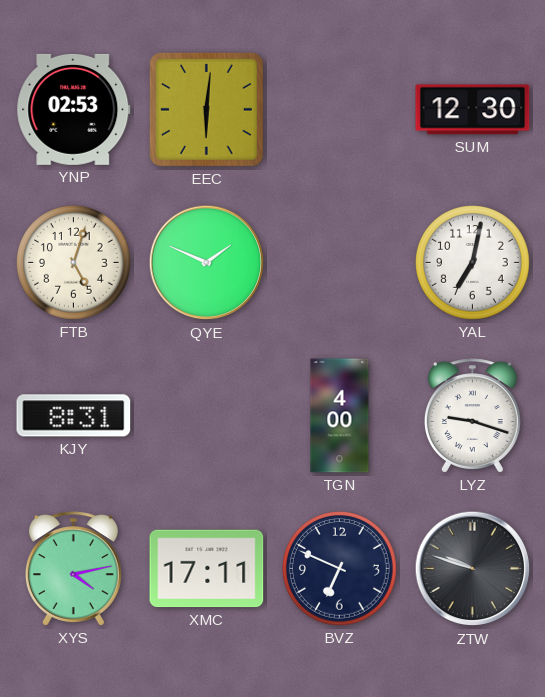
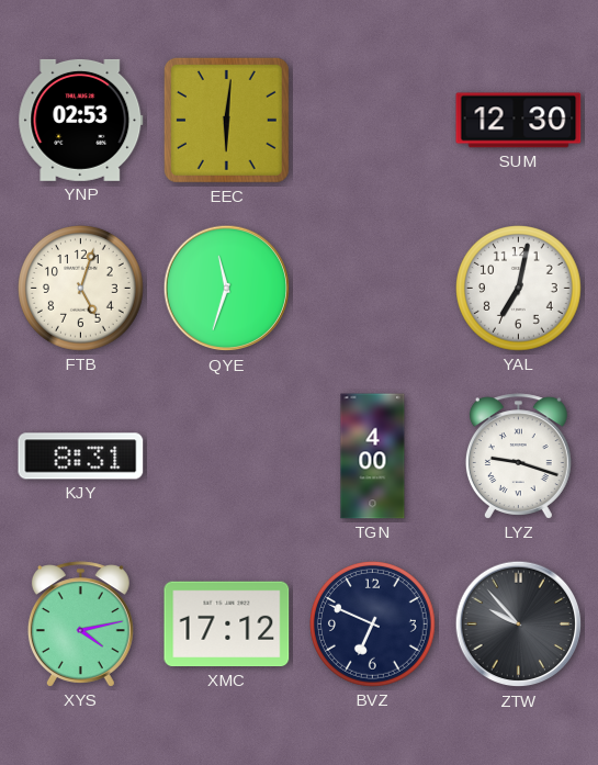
QYE: 1:49 -> 11:33 (227, 289)
XMC: 17:11 -> 17:12 (227, 625)
ZTW: 9:48 -> 9:53 (519, 625)
